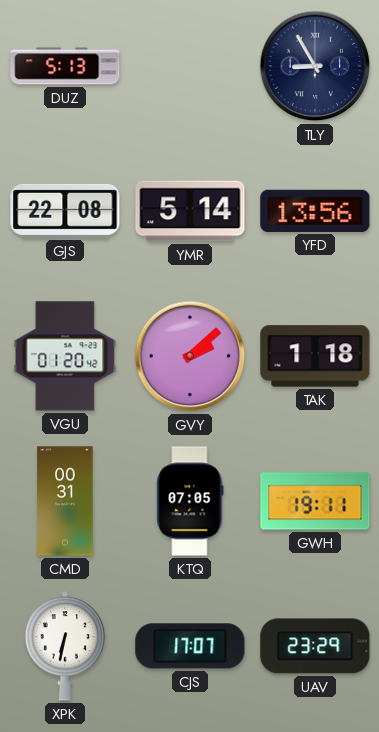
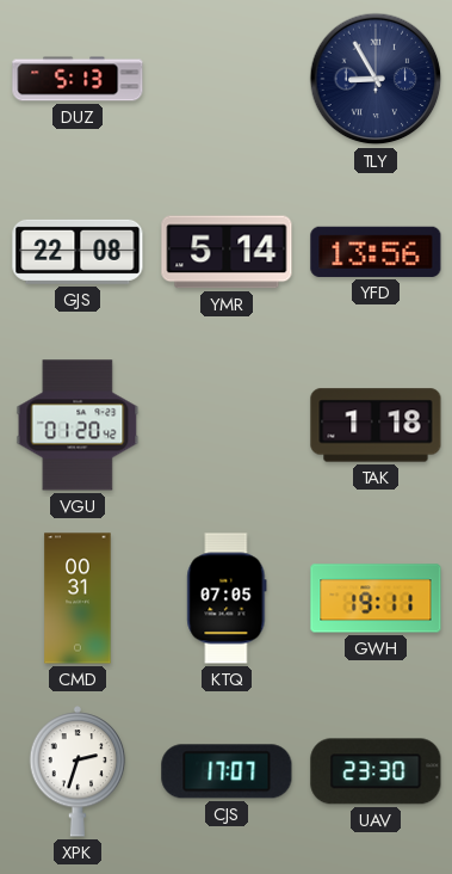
GVY: 2:08 -> none (190, 356)
XPK: 6:32 -> 2:33 (78, 773)
UAV: 23:29 -> 23:30 (376, 771)
